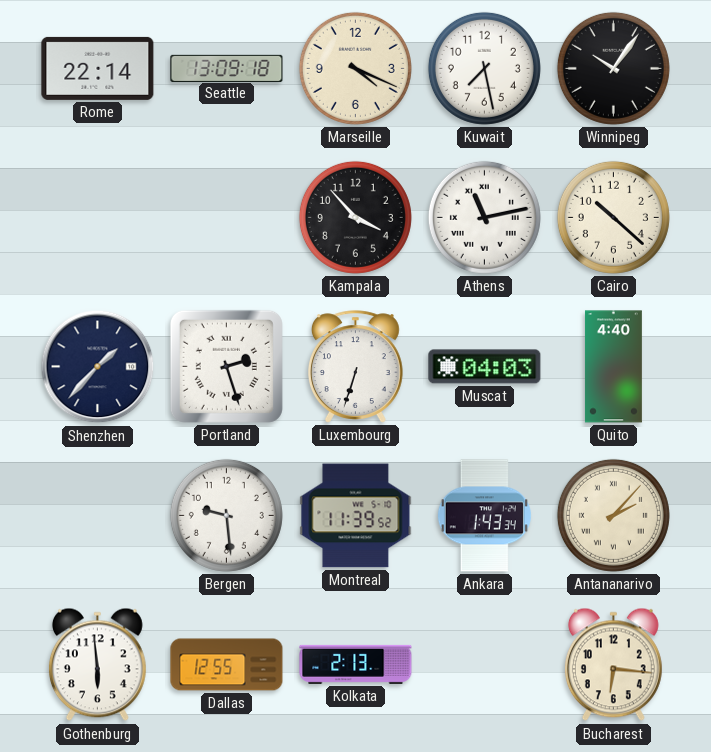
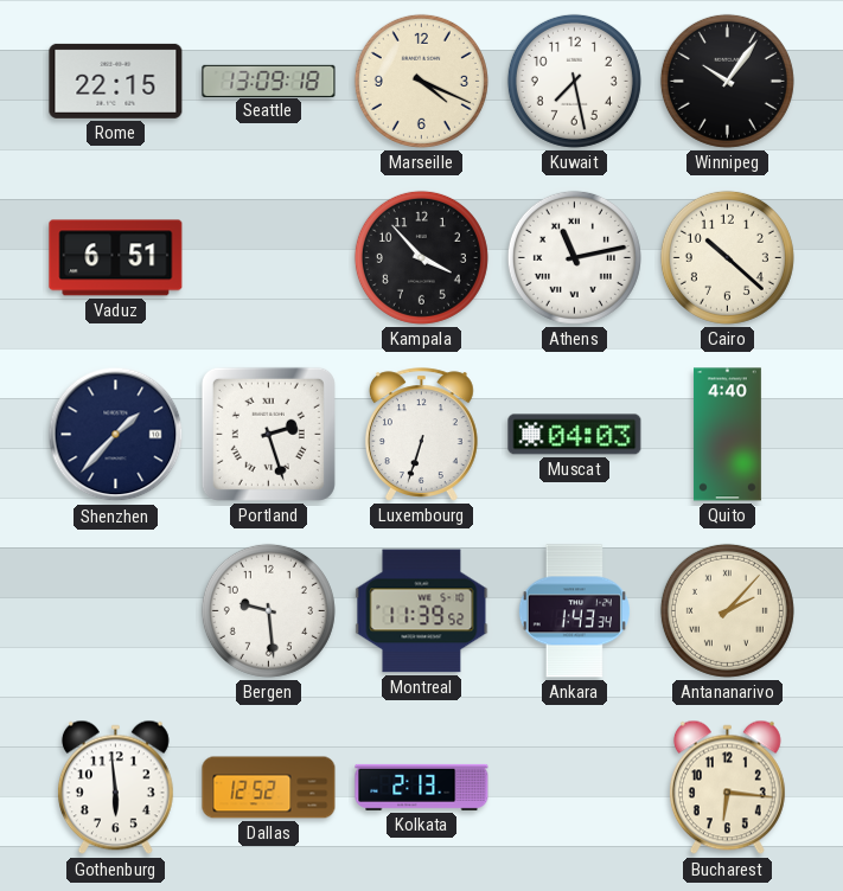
Rome: 22:14 -> 22:15 (116, 81)
Vaduz: none -> 6:51 (116, 258)
Dallas: 12:55 -> 12:52 (269, 788)
